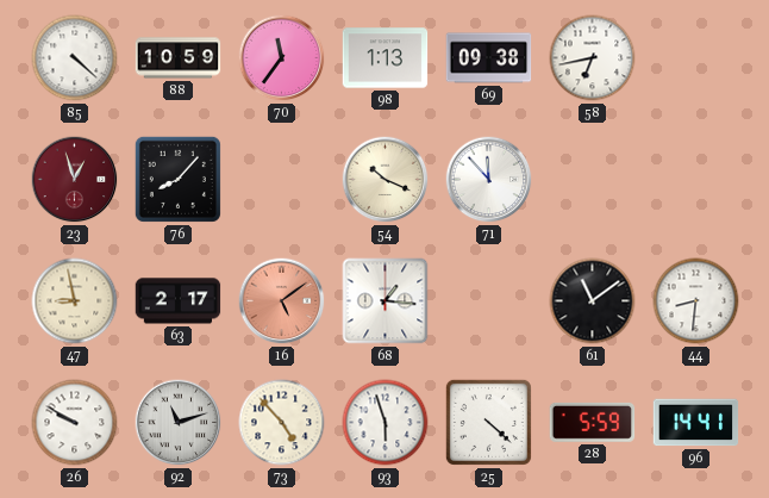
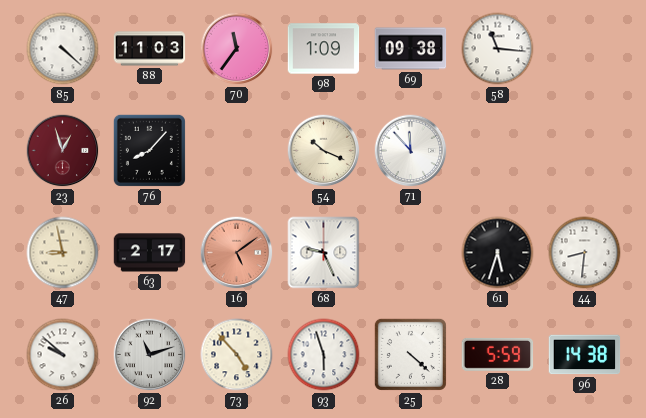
88: 10:59 -> 11:03 (150, 49)
98: 1:13 -> 1:09 (324, 49)
58: 6:43 -> 11:16 (498, 49)
68: 1:16 -> 9:26 (324, 253)
61: 11:09 -> 5:33 (498, 253)
26: 9:50 -> 9:52 (63, 355)
96: 14:41 -> 14:38 (585, 355)
